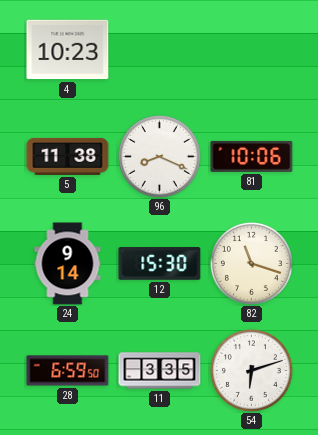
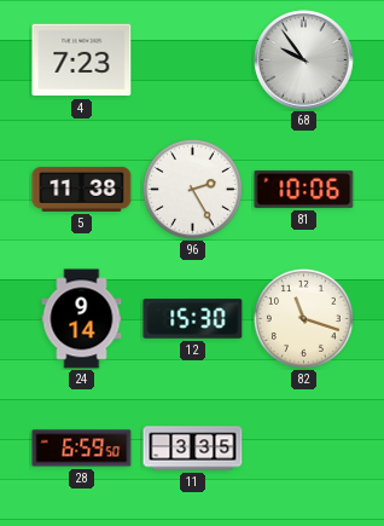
4: 10:23 -> 7:23 (82, 60)
68: none -> 9:54 (304, 60)
96: 8:19 -> 2:25 (192, 189)
54: 6:12 -> none (251, 370)
